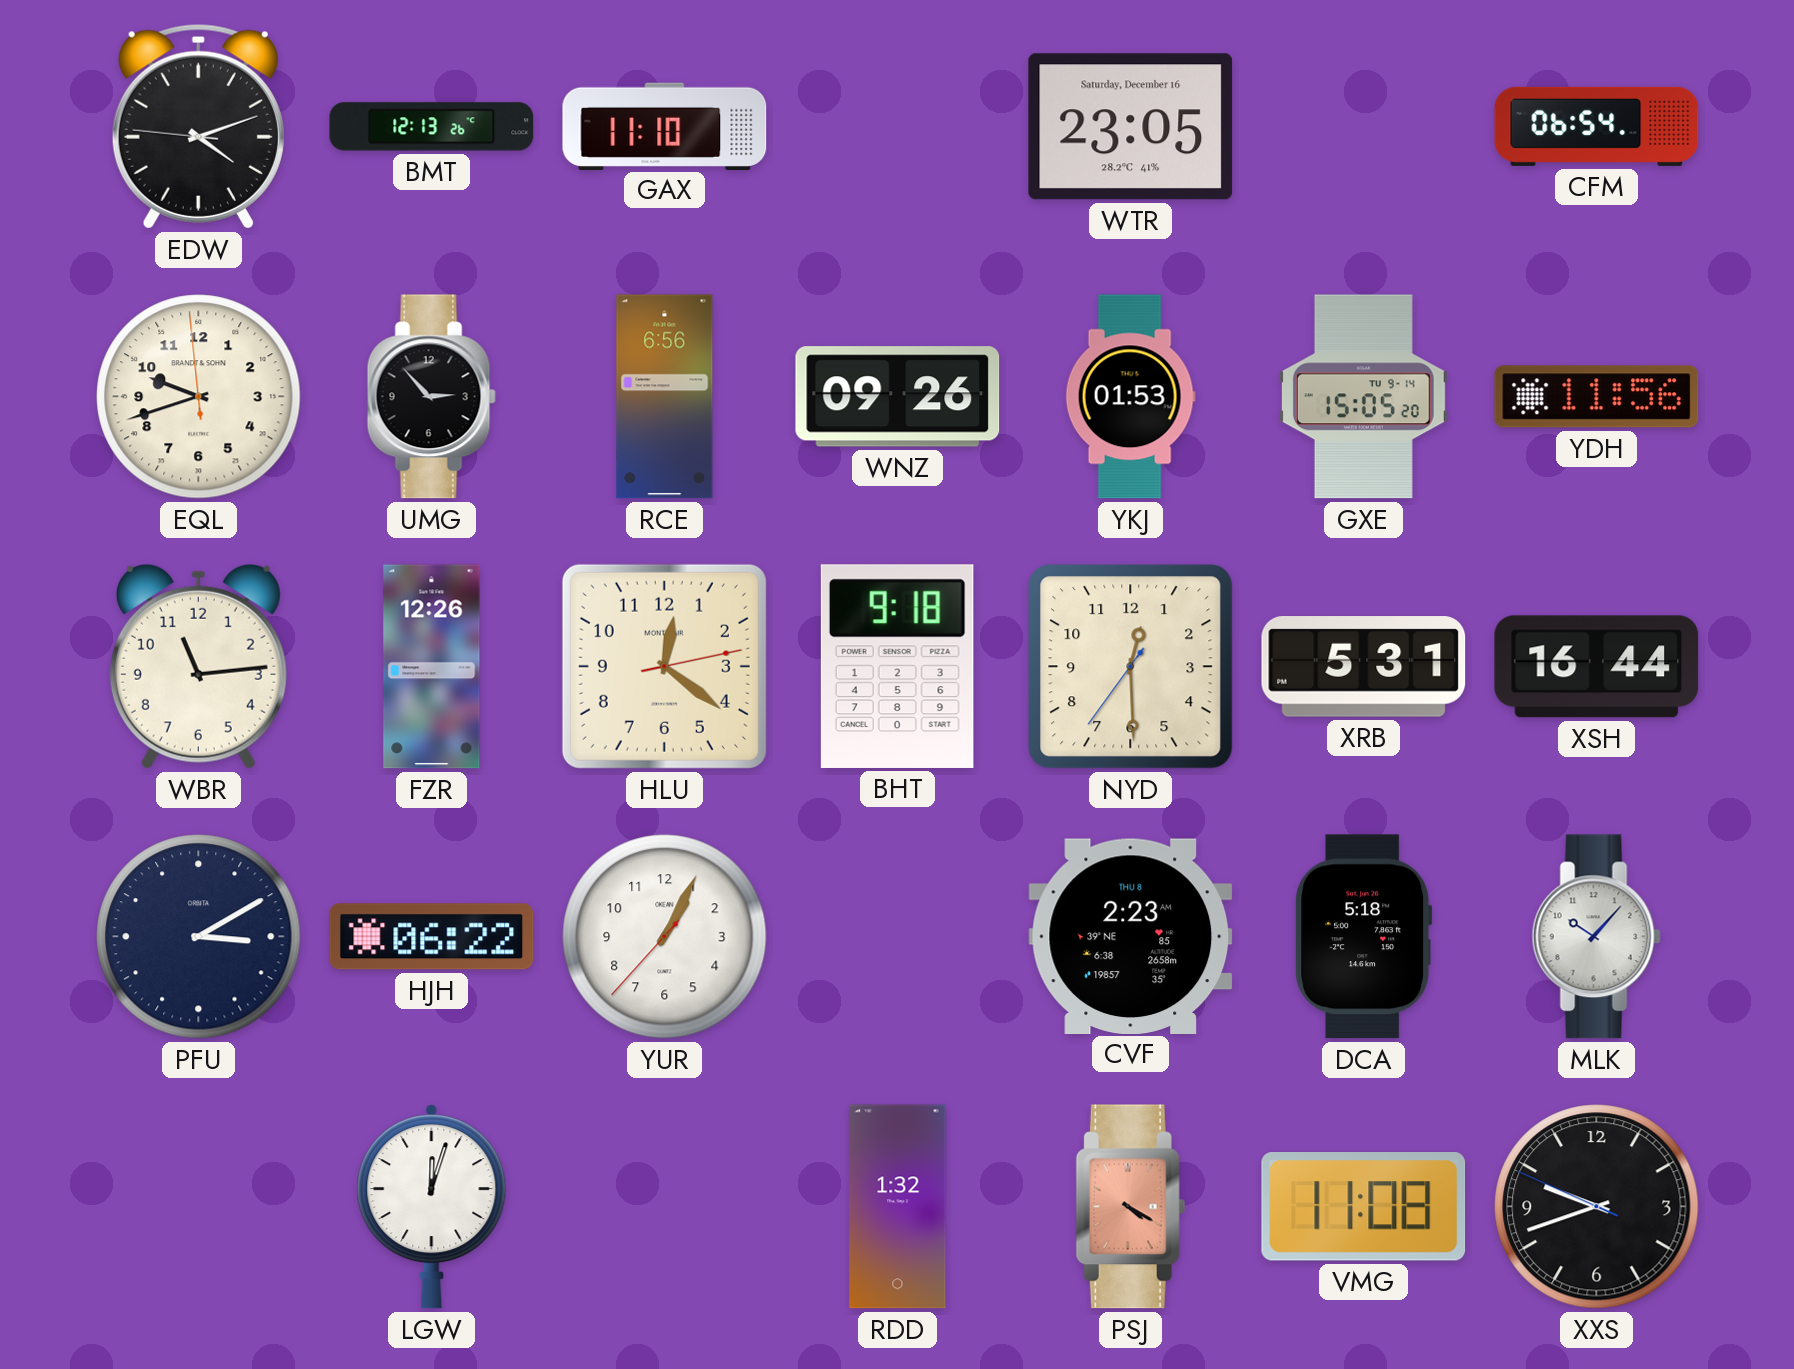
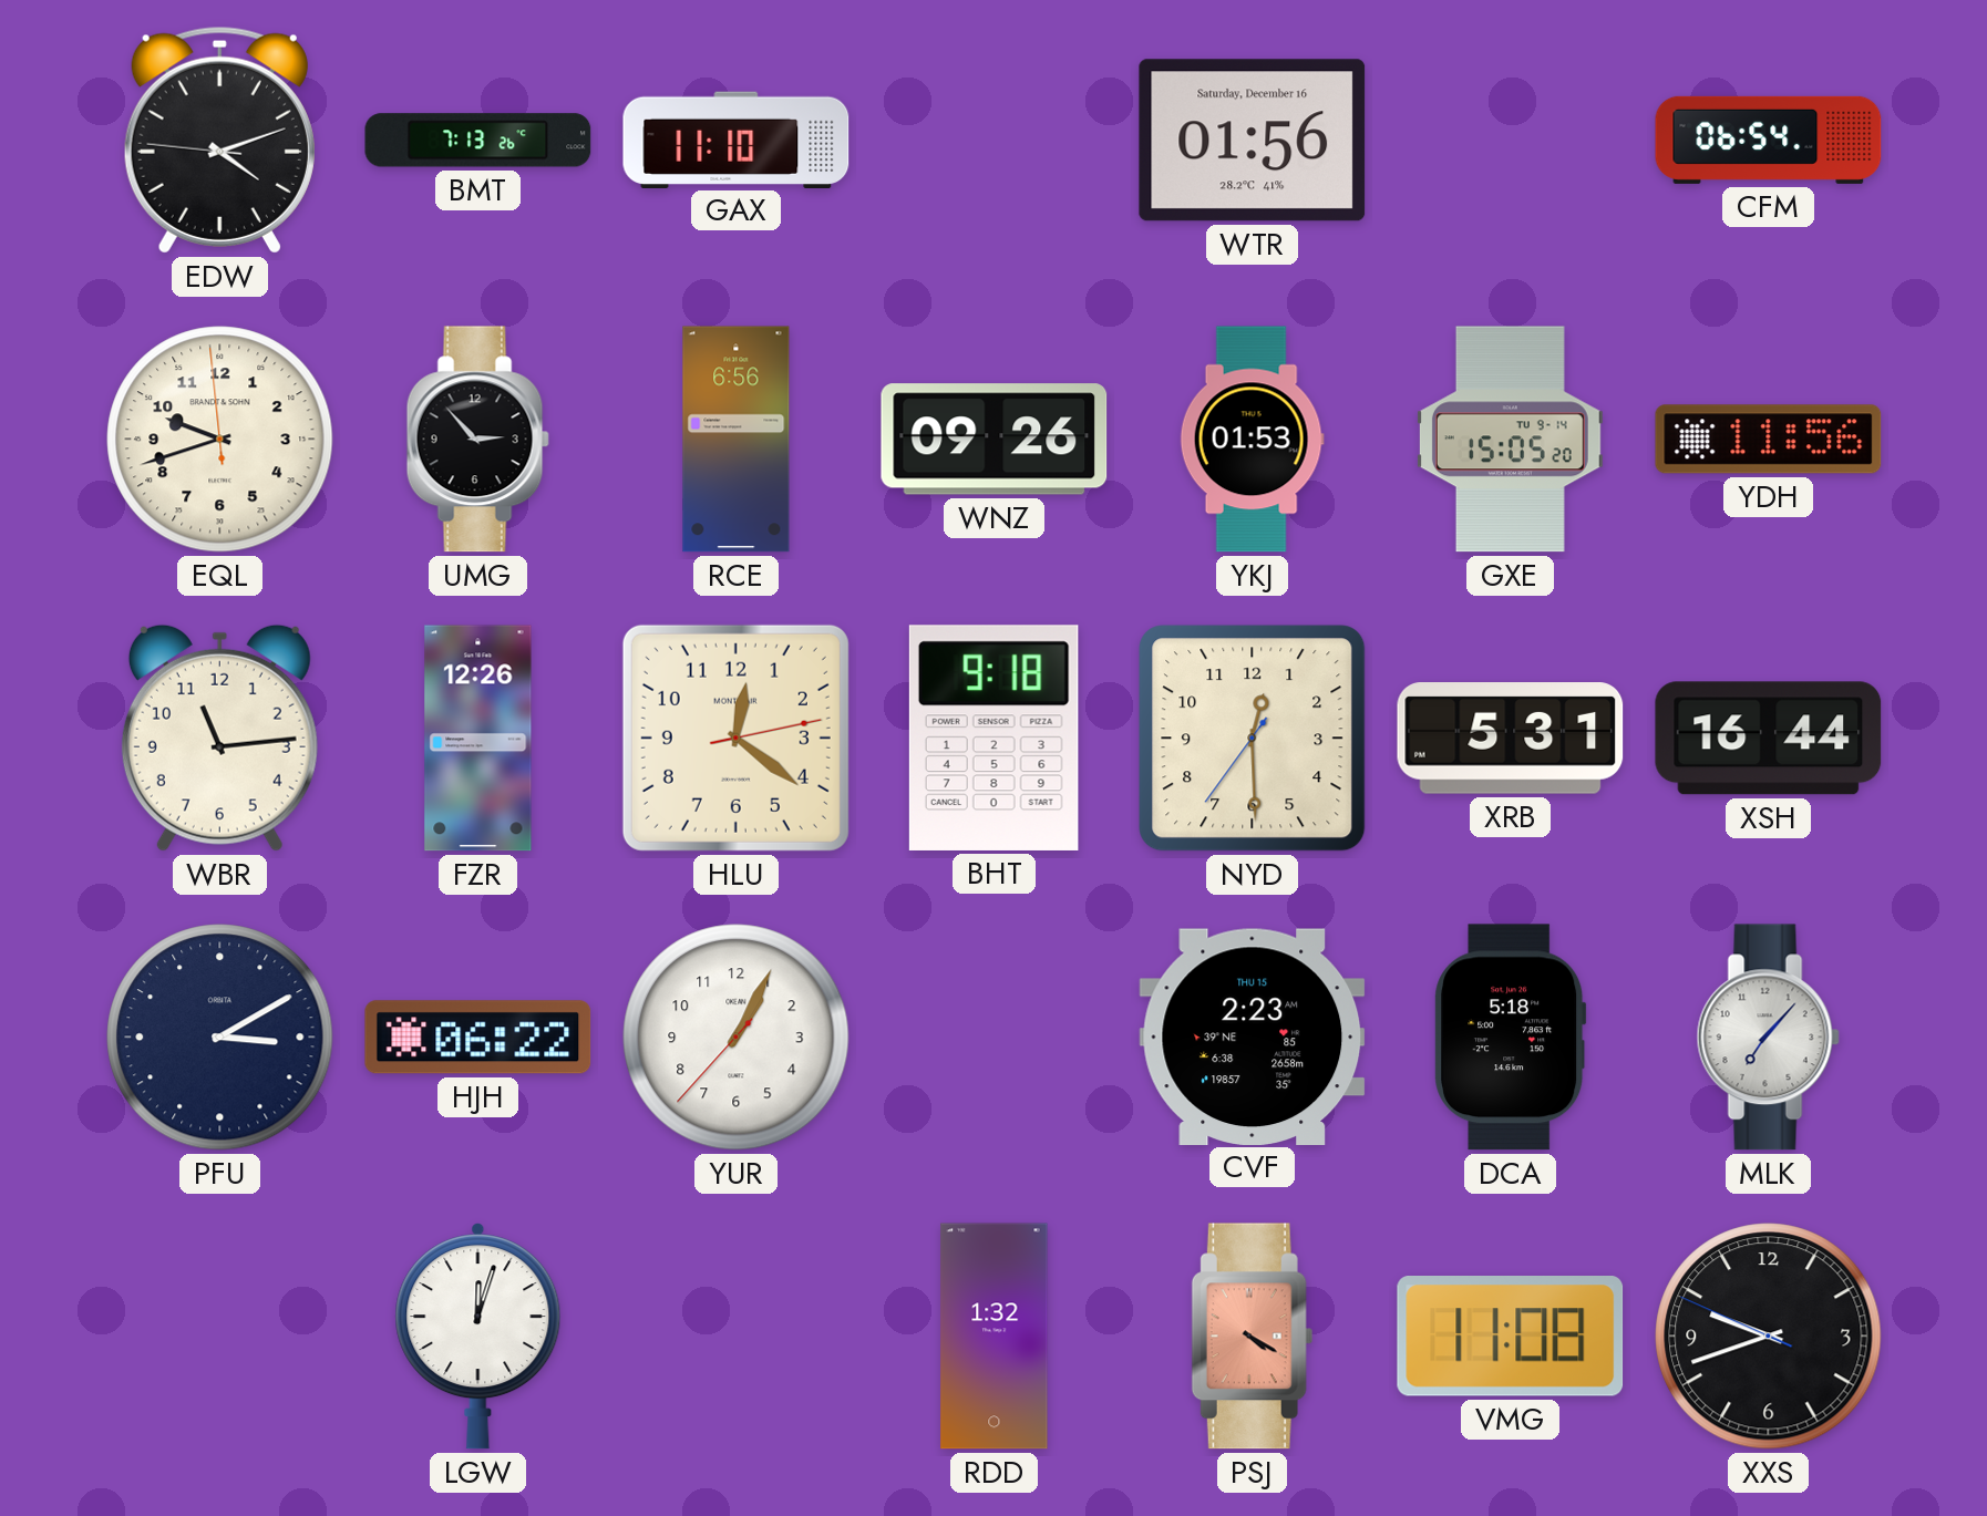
BMT: 12:13 -> 7:13 (478, 141)
WTR: 23:05 -> 01:56 (1253, 141)
CVF date: THU 8 -> THU 15 (1253, 1037)
MLK: 10:07 -> 7:07 (1768, 1038)
